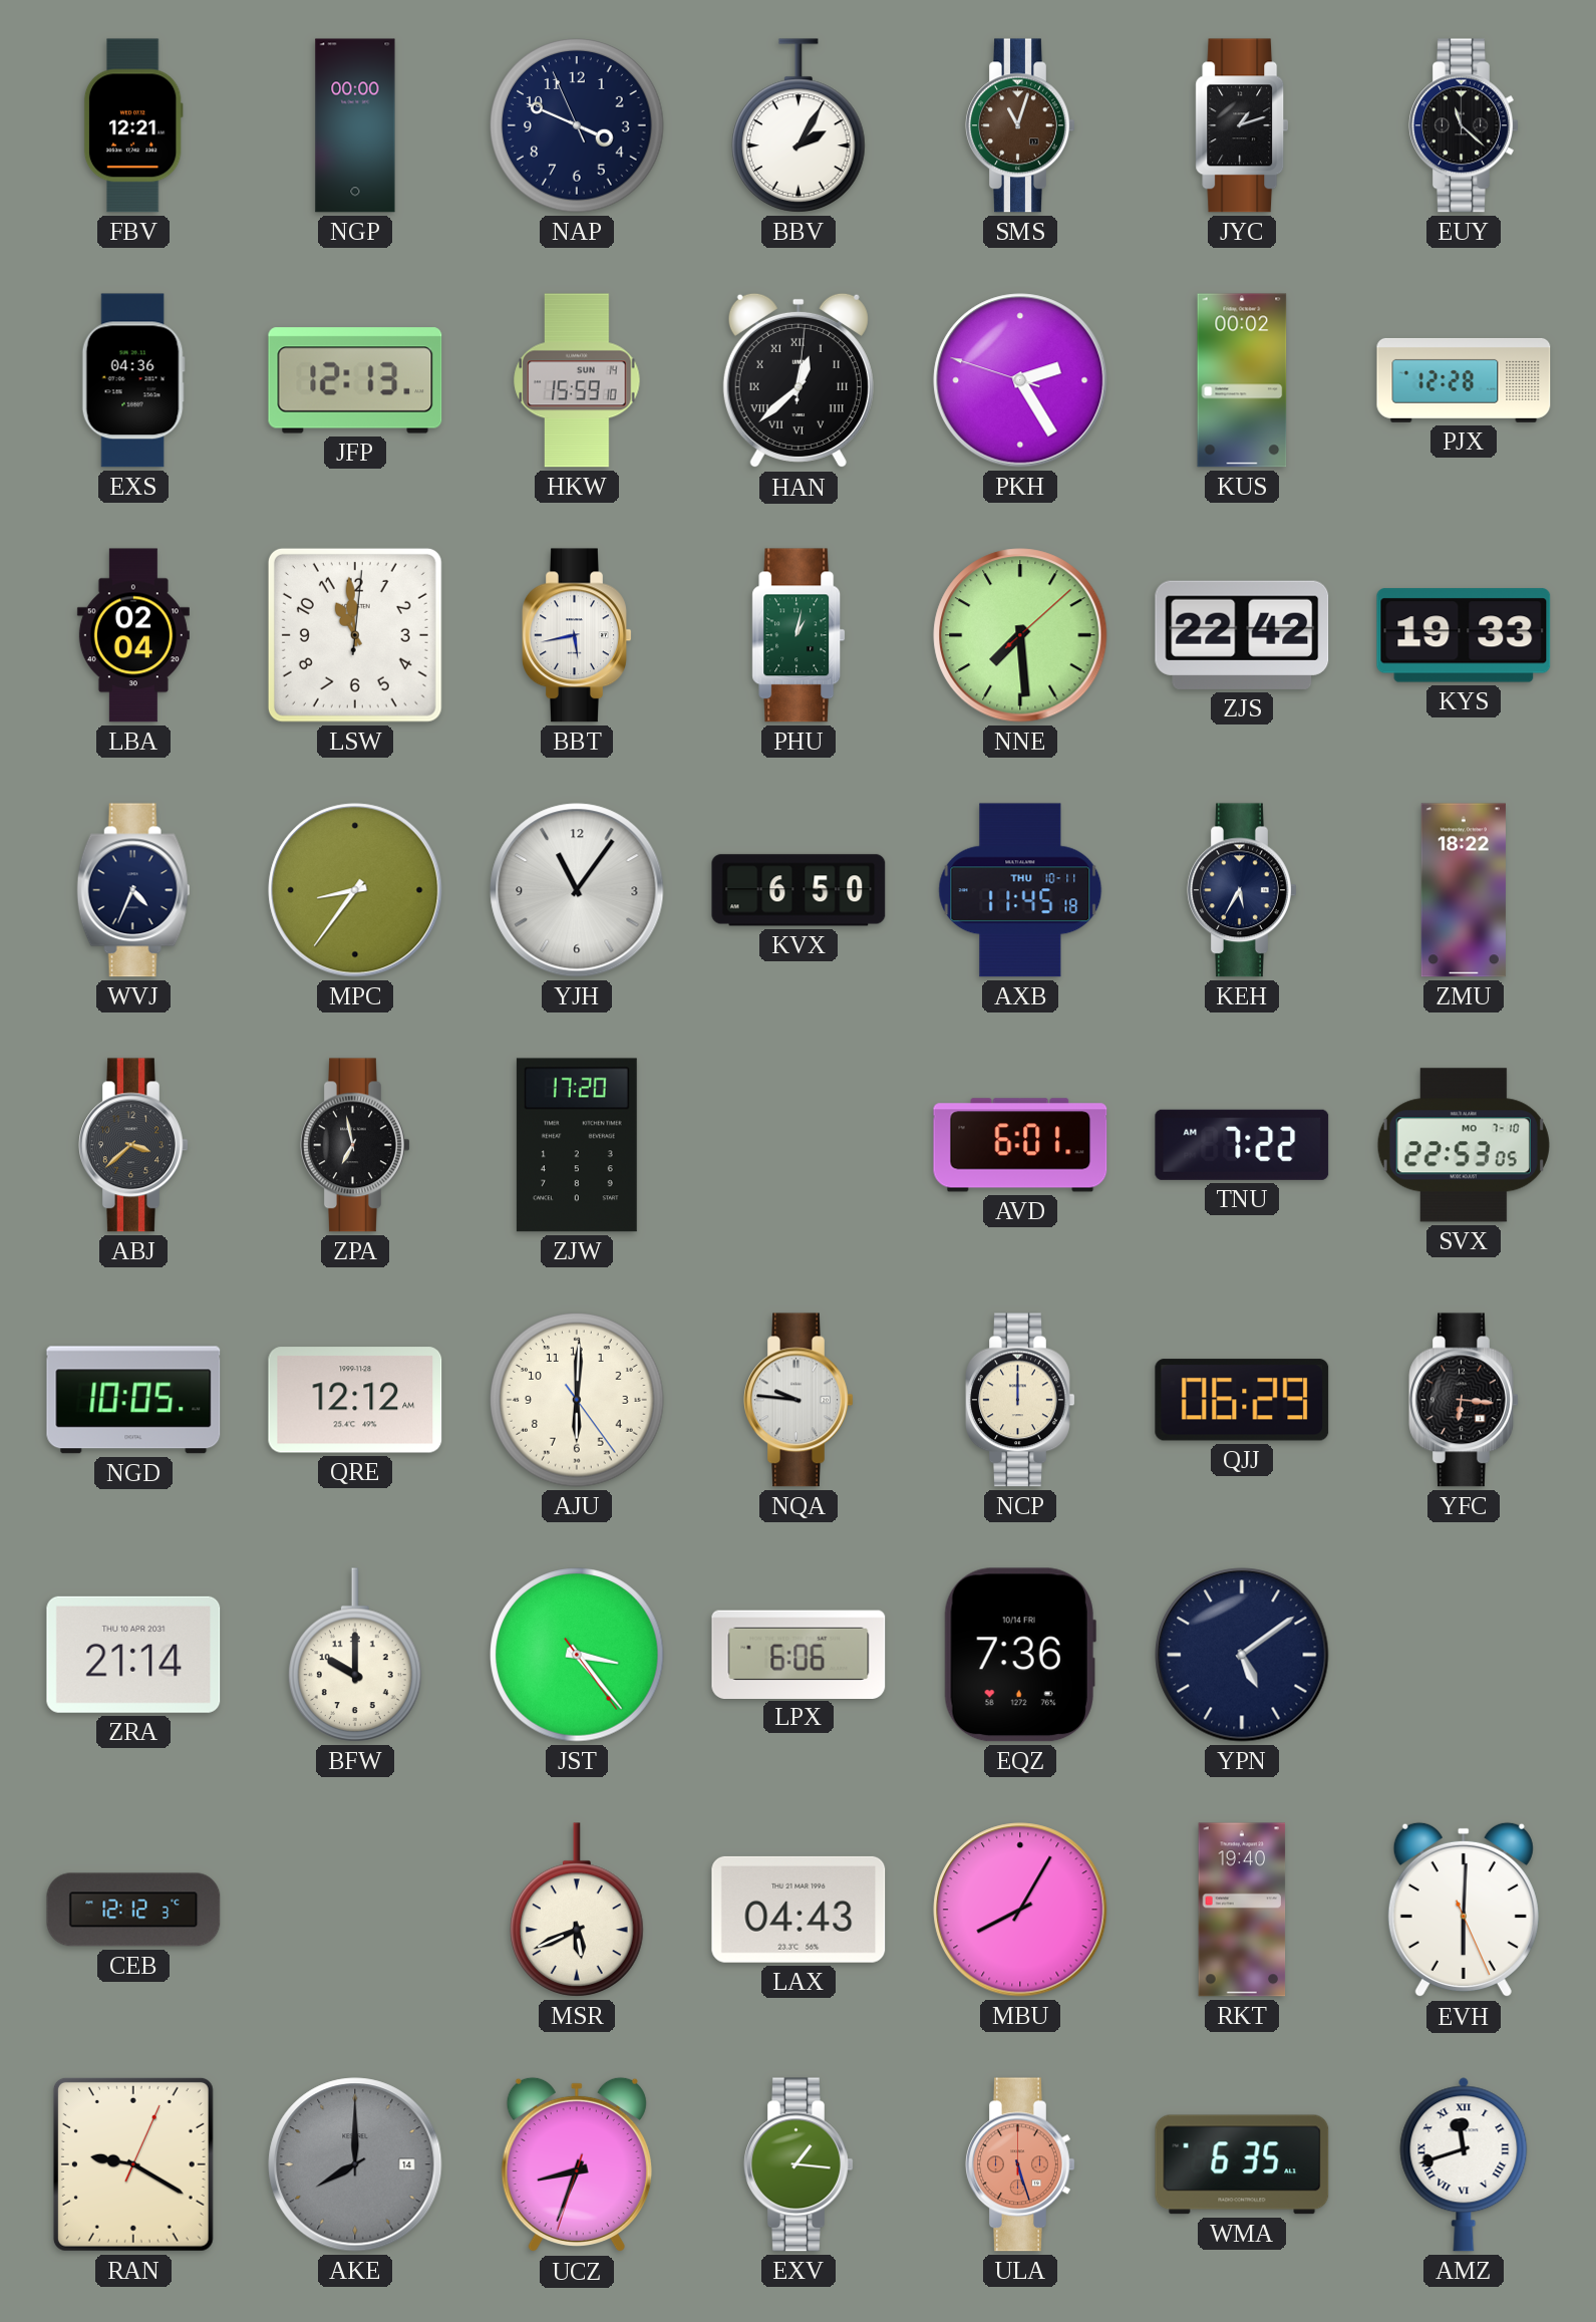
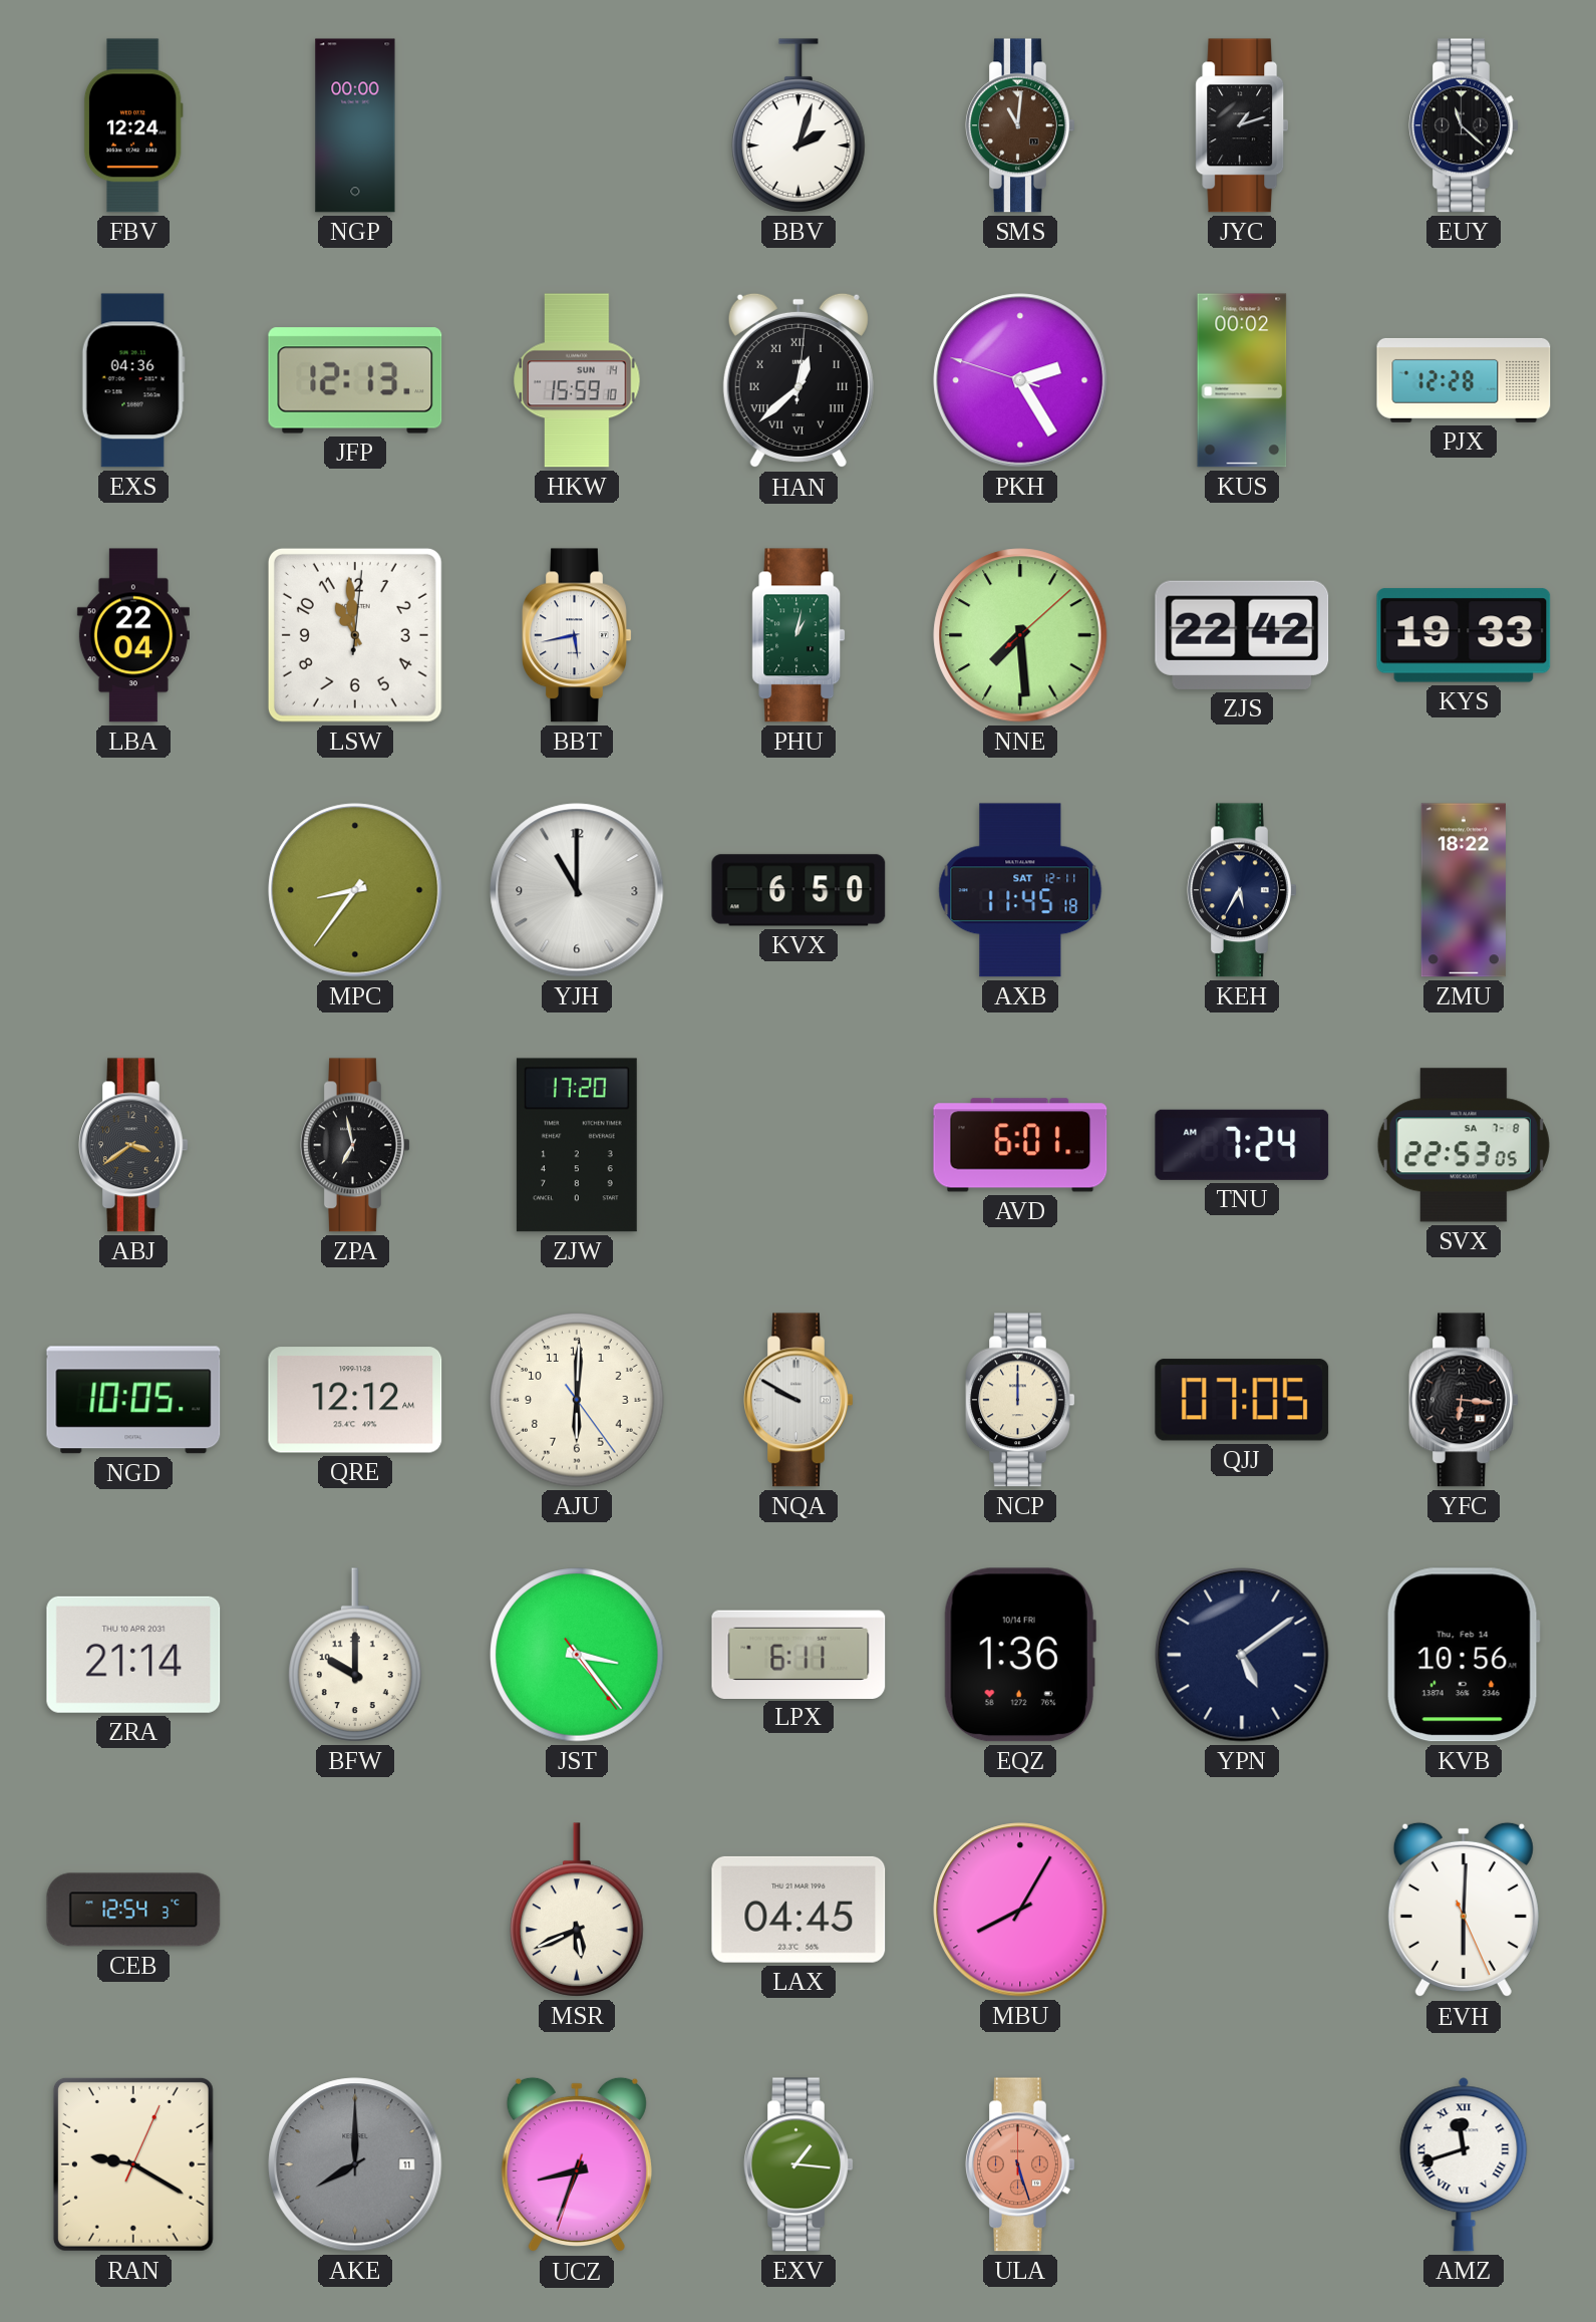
FBV: 12:21 -> 12:24 (133, 125)
NAP: 3:48 -> none (577, 125)
BBV: 2:05 -> 2:03 (800, 125)
SMS: 11:03 -> 11:01 (1020, 125)
LBA: 02:04 -> 22:04 (133, 635)
WVJ: 4:34 -> none (133, 890)
YJH: 11:06 -> 11:00 (577, 890)
AXB date: THU 10-11 -> SAT 12-11 (1020, 890)
ABJ: 3:38 -> 3:39 (133, 1145)
TNU: 7:22 -> 7:24 (1242, 1145)
SVX date: MO 7-10 -> SA 7-8 (1464, 1145)
NQA: 9:46 -> 9:50 (799, 1400)
QJJ: 06:29 -> 07:05 (1242, 1400)
LPX: 6:06 -> 6:11 (799, 1654)
EQZ: 7:36 -> 1:36 (1020, 1655)
KVB: none -> 10:56 (1464, 1655)
CEB: 12:12 -> 12:54 (133, 1910)
LAX: 04:43 -> 04:45 (799, 1910)
RKT: 19:40 -> none (1242, 1910)
AKE date: 14 -> 11 (355, 2164)
WMA: 6:35 -> none (1242, 2164)
